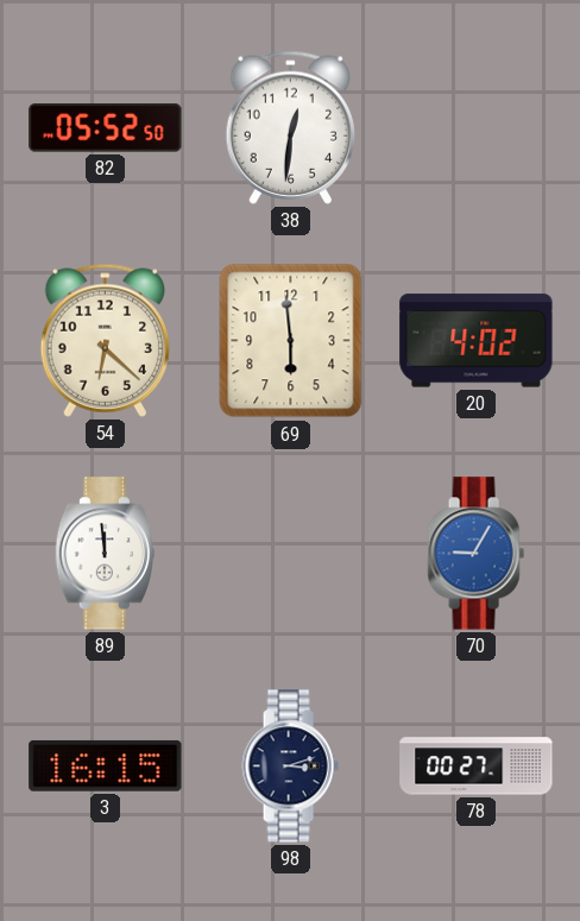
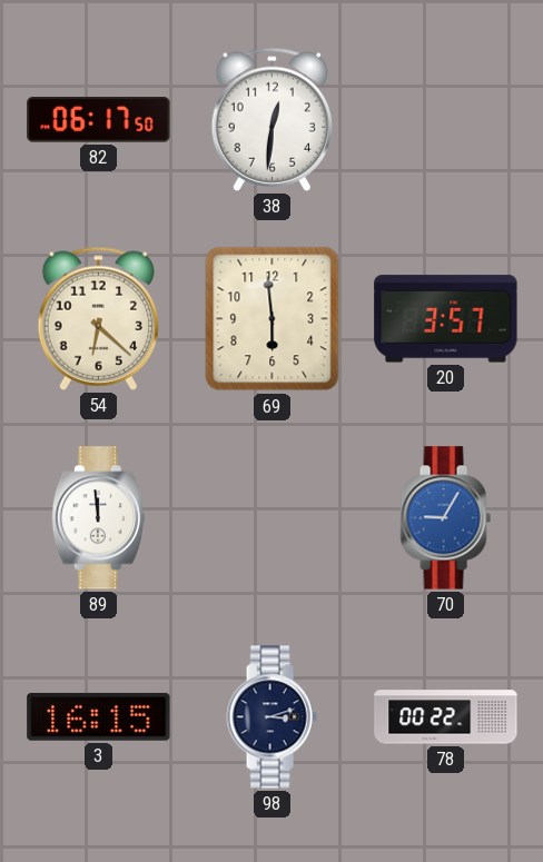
82: 05:52 -> 06:17 (99, 120)
20: 4:02 -> 3:57 (446, 319)
78: 00:27 -> 00:22 (446, 717)
